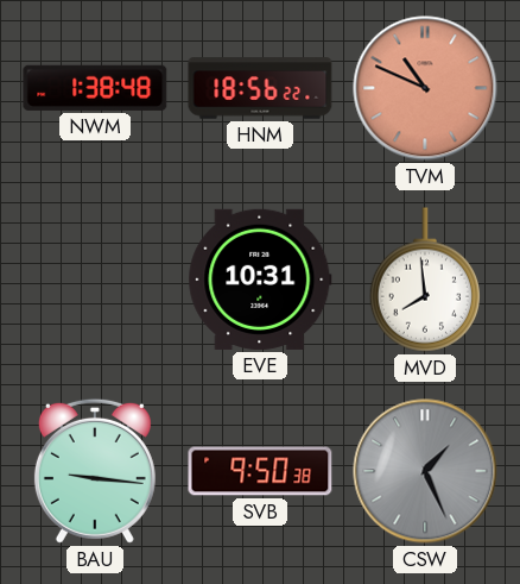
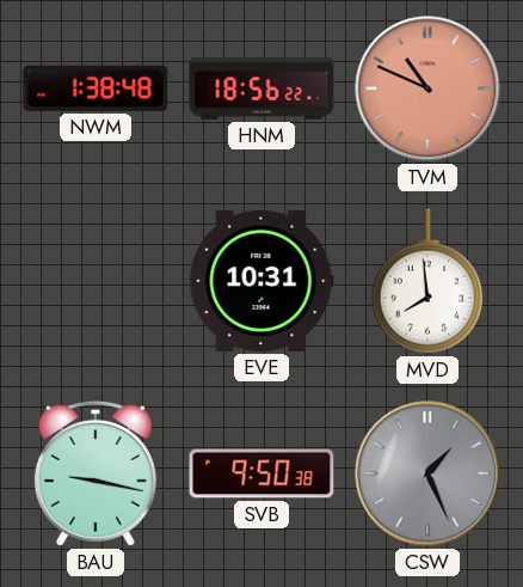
BAU: 9:16 -> 9:17 (96, 473)
